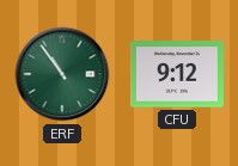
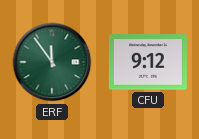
ERF: 10:54 -> 11:54 (52, 62)
